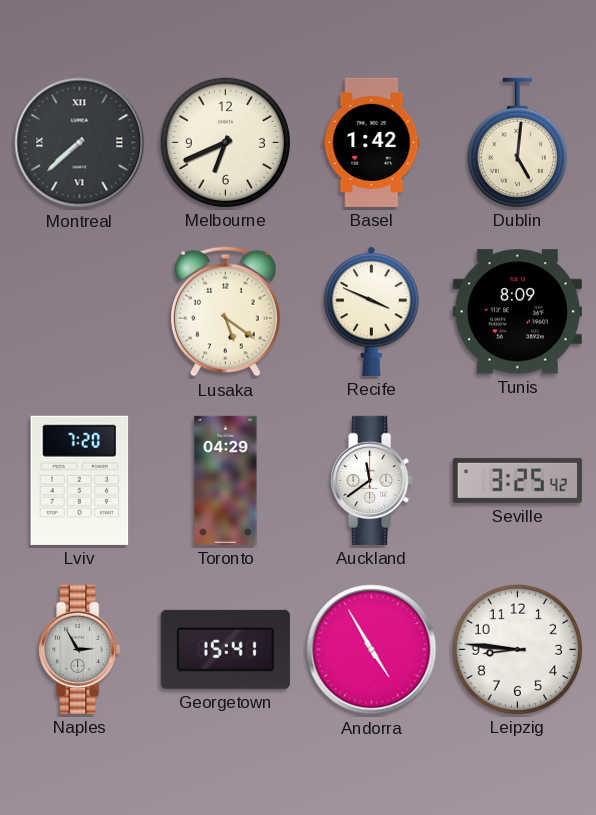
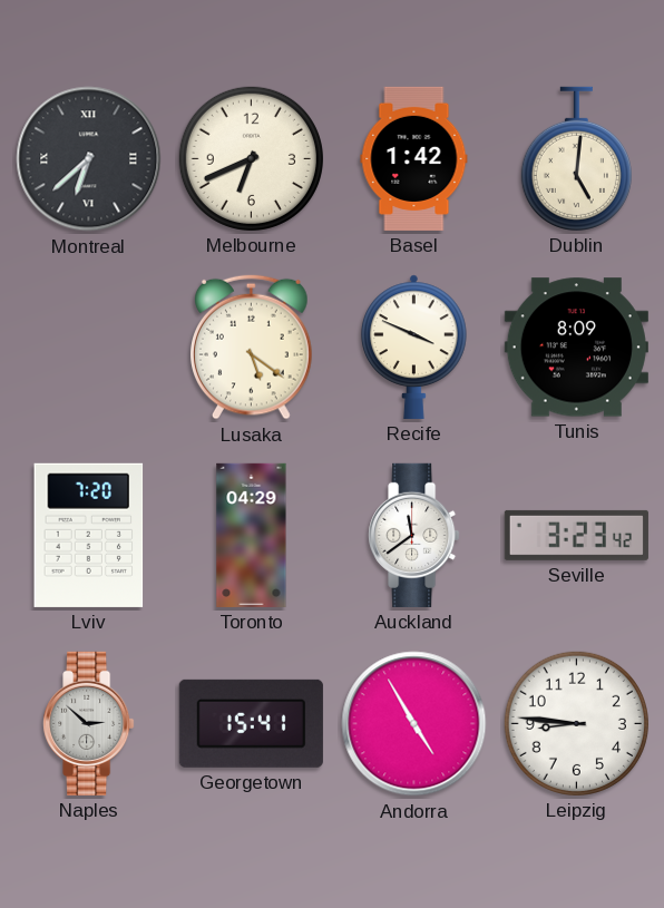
Montreal: 7:38 -> 6:38 (89, 159)
Seville: 3:25 -> 3:23 (576, 535)
Naples: 2:55 -> 2:52 (89, 723)
